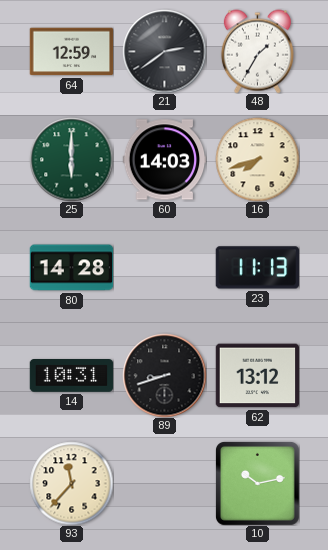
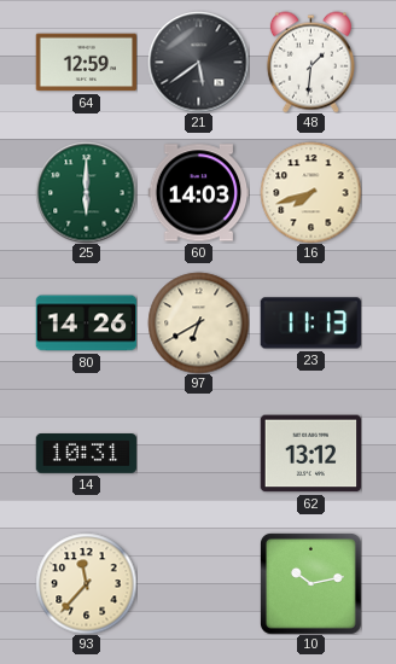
21: 2:39 -> 5:39 (198, 62)
48: 1:35 -> 1:31 (310, 62)
80: 14:28 -> 14:26 (86, 324)
97: none -> 6:40 (198, 322)
89: 8:42 -> none (164, 375)
